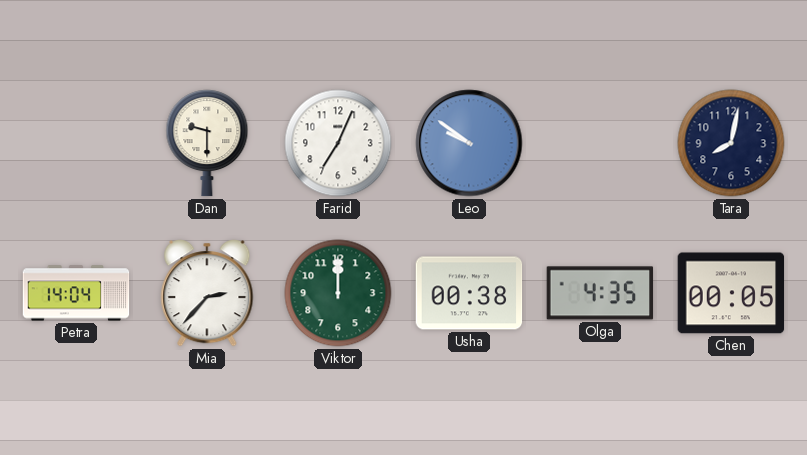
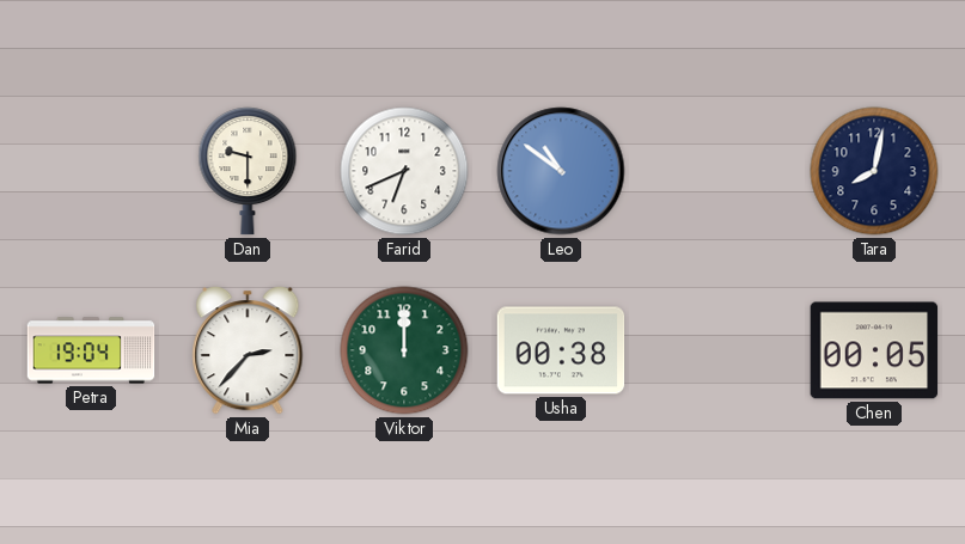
Farid: 7:04 -> 6:41 (404, 171)
Leo: 9:51 -> 10:51 (561, 171)
Petra: 14:04 -> 19:04 (91, 350)
Olga: 4:35 -> none (600, 293)
